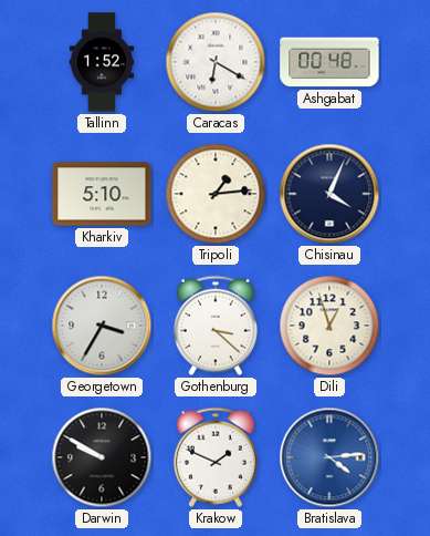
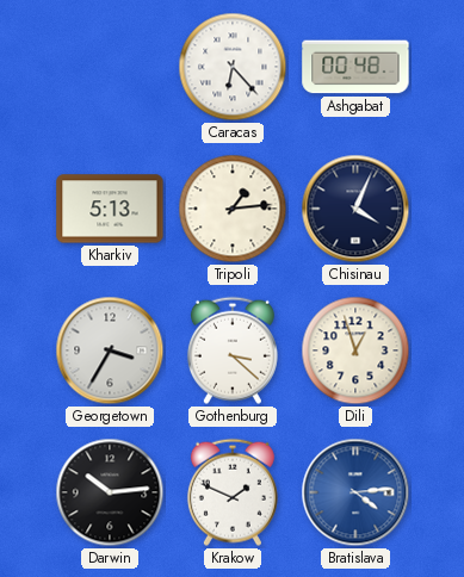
Tallinn: 1:52 -> none (102, 62)
Caracas: 6:20 -> 6:23 (233, 67)
Kharkiv: 5:10 -> 5:13 (110, 209)
Darwin: 9:50 -> 10:14 (110, 492)
